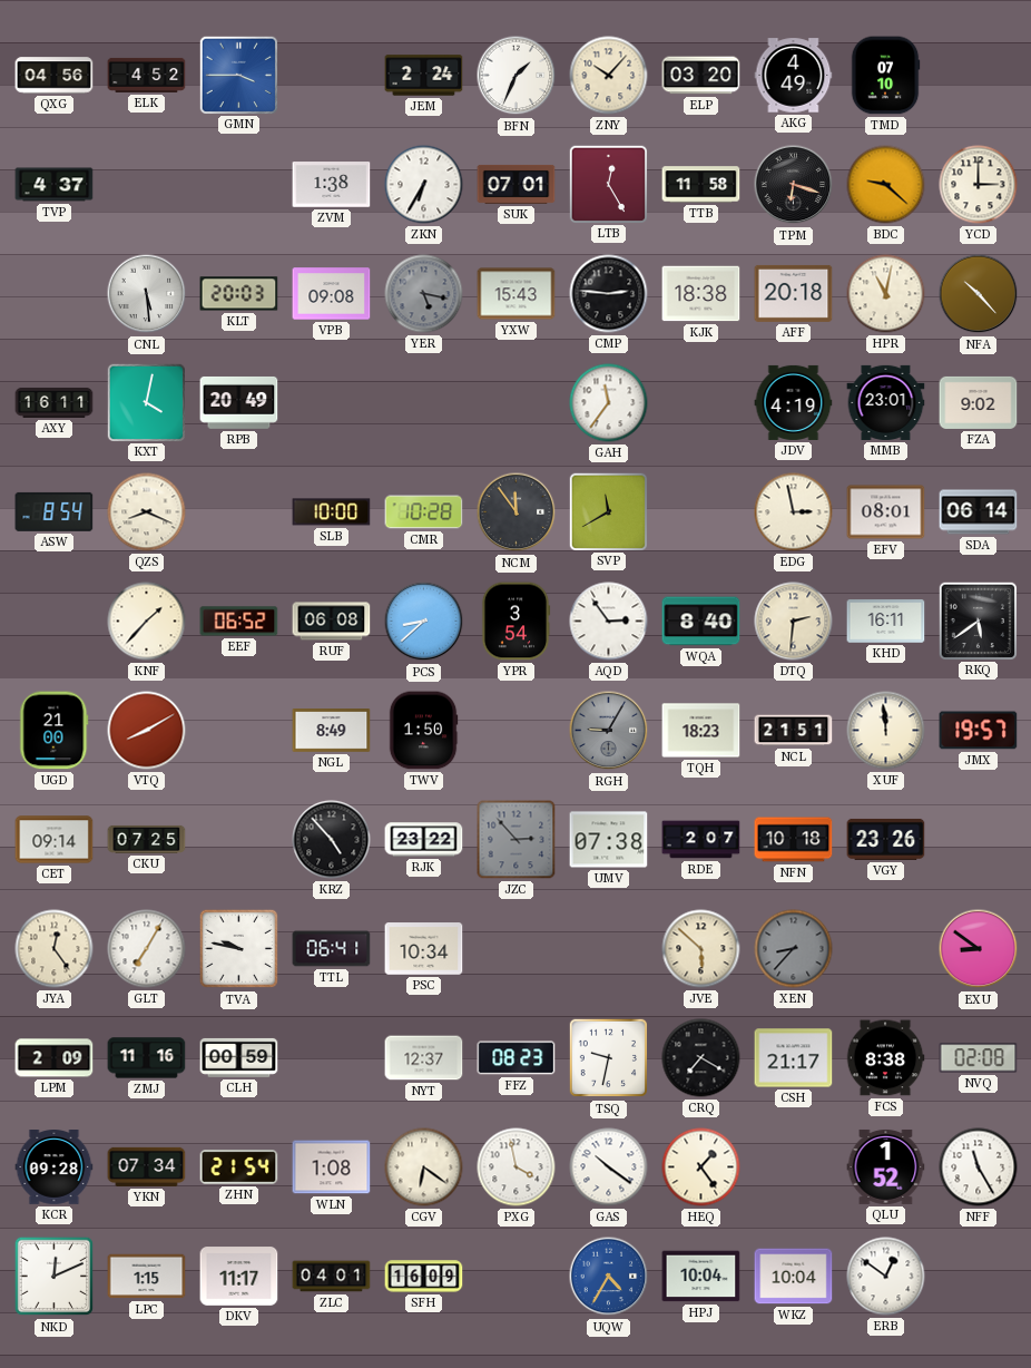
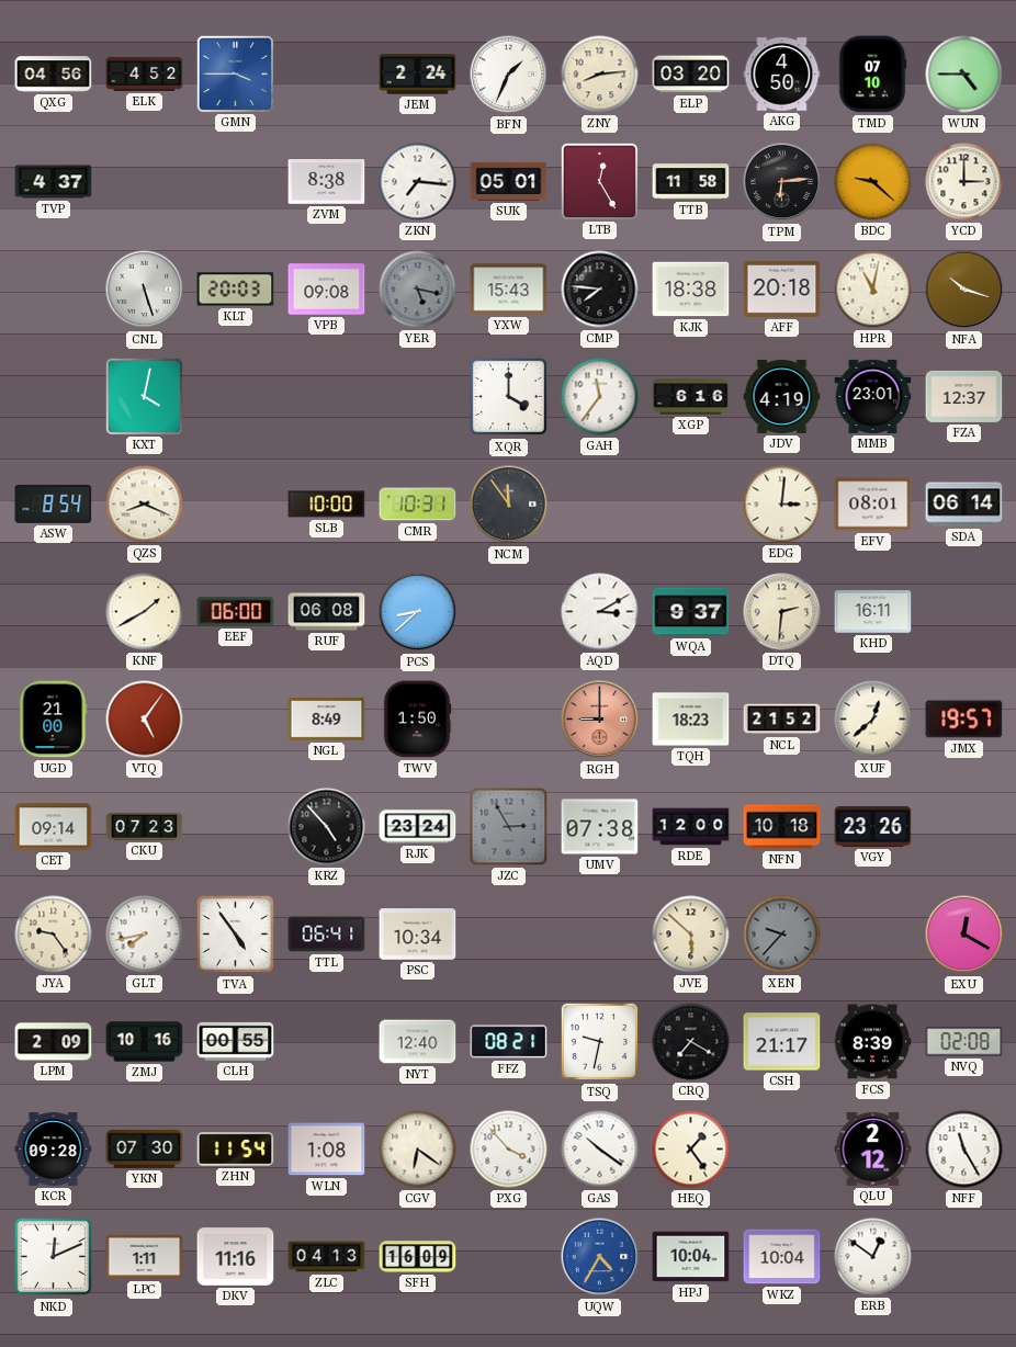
ZNY: 10:07 -> 8:14 (600, 75)
AKG: 4:49 -> 4:50 (782, 75)
WUN: none -> 4:45 (964, 75)
ZVM: 1:38 -> 8:38 (327, 182)
ZKN: 6:35 -> 7:16 (418, 182)
SUK: 07:01 -> 05:01 (509, 181)
TPM: 6:18 -> 6:14 (782, 182)
CNL: 5:29 -> 5:27 (145, 290)
CMP: 2:46 -> 7:46 (600, 290)
NFA: 10:23 -> 10:18 (964, 290)
AXY: 16:11 -> none (55, 402)
RPB: 20:49 -> none (239, 402)
XQR: none -> 4:00 (509, 397)
XGP: none -> 6:16 (691, 397)
FZA: 9:02 -> 12:37 (964, 396)
CMR: 10:28 -> 10:31 (418, 505)
SVP: 11:40 -> none (608, 511)
EDG: 2:58 -> 3:01 (782, 505)
KNF: 1:37 -> 1:40 (145, 612)
EEF: 06:52 -> 06:00 (236, 612)
YPR: 3:54 -> none (515, 622)
AQD: 2:54 -> 3:10 (600, 612)
WQA: 8:40 -> 9:37 (691, 612)
RKQ: 5:39 -> none (978, 621)
VTQ: 8:10 -> 5:06 (145, 720)
RGH: 9:05 -> 9:00 (600, 720)
RGH dial: grey -> salmon (600, 720)
NCL: 21:51 -> 21:52 (782, 720)
XUF: 11:59 -> 12:38 (873, 720)
CKU: 07:25 -> 07:23 (145, 826)
RJK: 23:22 -> 23:24 (418, 827)
JZC: 2:53 -> 2:55 (509, 827)
RDE: 2:07 -> 12:00 (691, 827)
JYA: 12:24 -> 9:24 (54, 935)
GLT: 7:05 -> 7:43 (145, 935)
TVA: 9:47 -> 4:54 (236, 935)
XEN: 8:37 -> 9:37 (782, 935)
EXU: 8:51 -> 12:20 (964, 935)
ZMJ: 11:16 -> 10:16 (145, 1042)
CLH: 00:59 -> 00:55 (236, 1041)
NYT: 12:37 -> 12:40 (418, 1042)
FFZ: 08:23 -> 08:21 (509, 1042)
FCS: 8:38 -> 8:39 (872, 1042)
YKN: 07:34 -> 07:30 (145, 1148)
ZHN: 21:54 -> 11:54 (236, 1150)
PXG: 3:58 -> 3:53 (509, 1150)
QLU: 1:52 -> 2:12 (873, 1148)
LPC: 1:15 -> 1:11 (145, 1257)
DKV: 11:17 -> 11:16 (236, 1257)
ZLC: 04:01 -> 04:13 (327, 1257)
